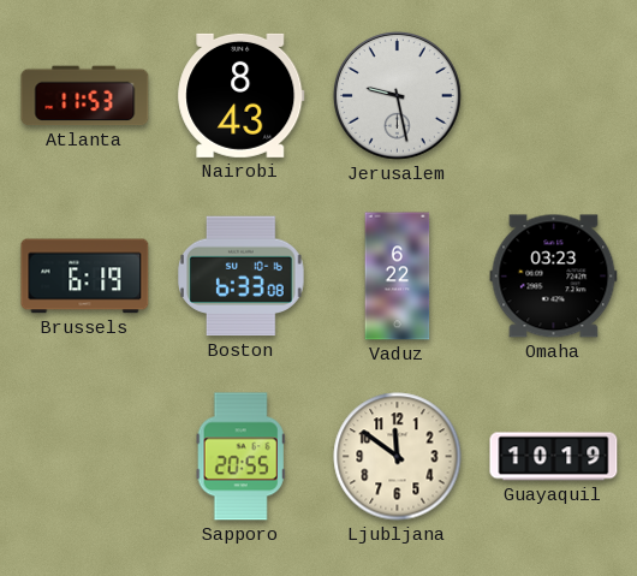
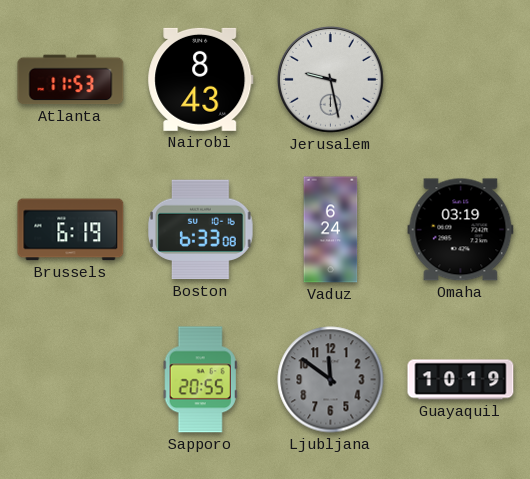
Vaduz: 6:22 -> 6:24 (331, 230)
Omaha: 03:23 -> 03:19 (461, 230)
Ljubljana dial: cream -> grey (331, 380)
